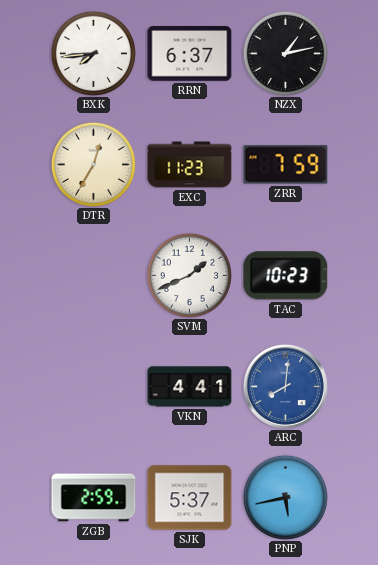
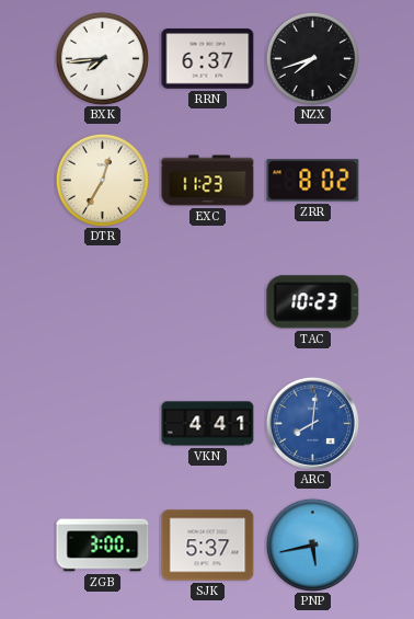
NZX: 1:13 -> 7:42 (312, 58)
ZRR: 7:59 -> 8:02 (313, 181)
SVM: 1:41 -> none (189, 275)
ZGB: 2:59 -> 3:00 (103, 546)
